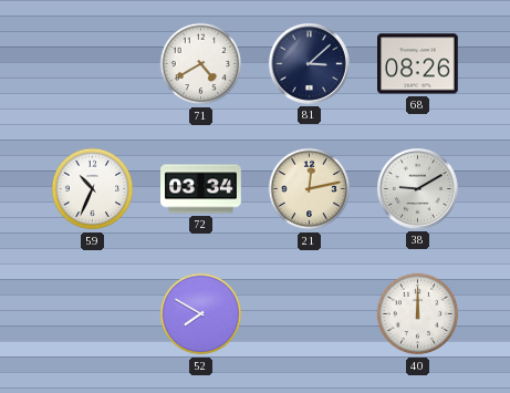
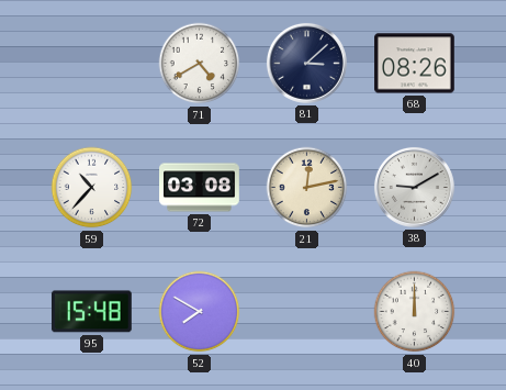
59: 10:34 -> 10:37 (92, 188)
72: 03:34 -> 03:08 (200, 188)
95: none -> 15:48 (91, 312)
